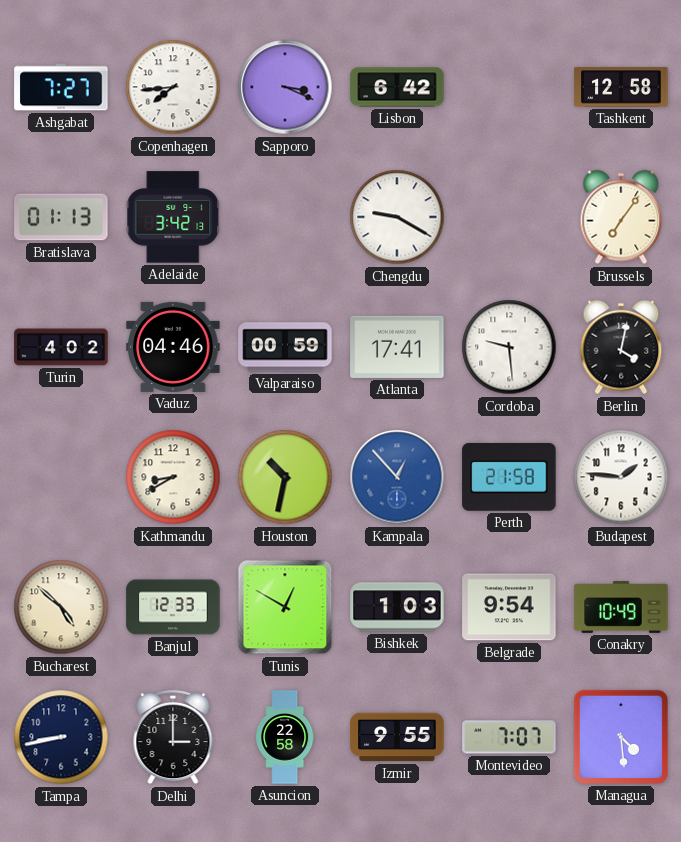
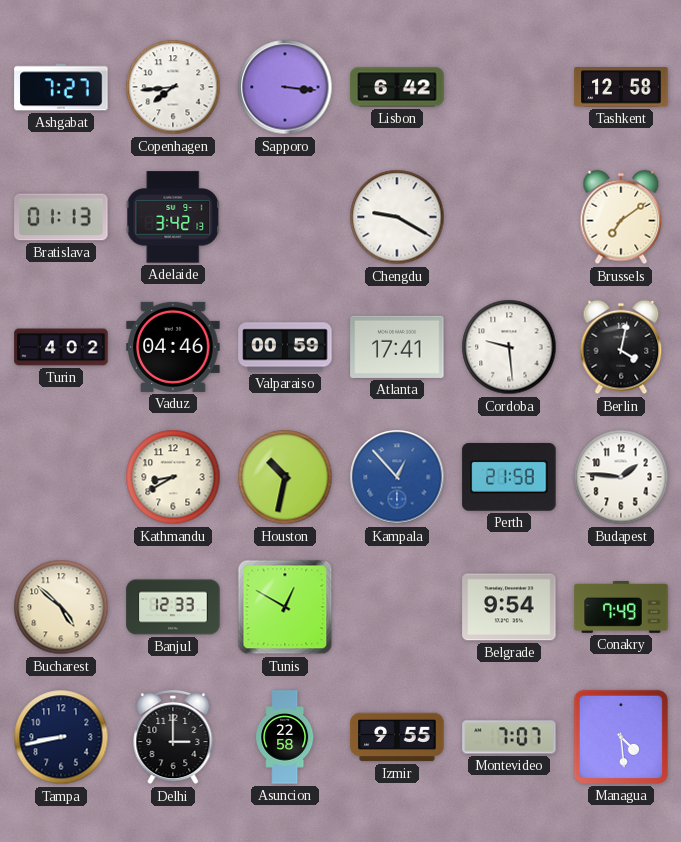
Sapporo: 3:19 -> 3:16 (285, 87)
Brussels: 7:06 -> 7:09 (621, 217)
Bishkek: 1:03 -> none (397, 607)
Conakry: 10:49 -> 7:49 (621, 608)
